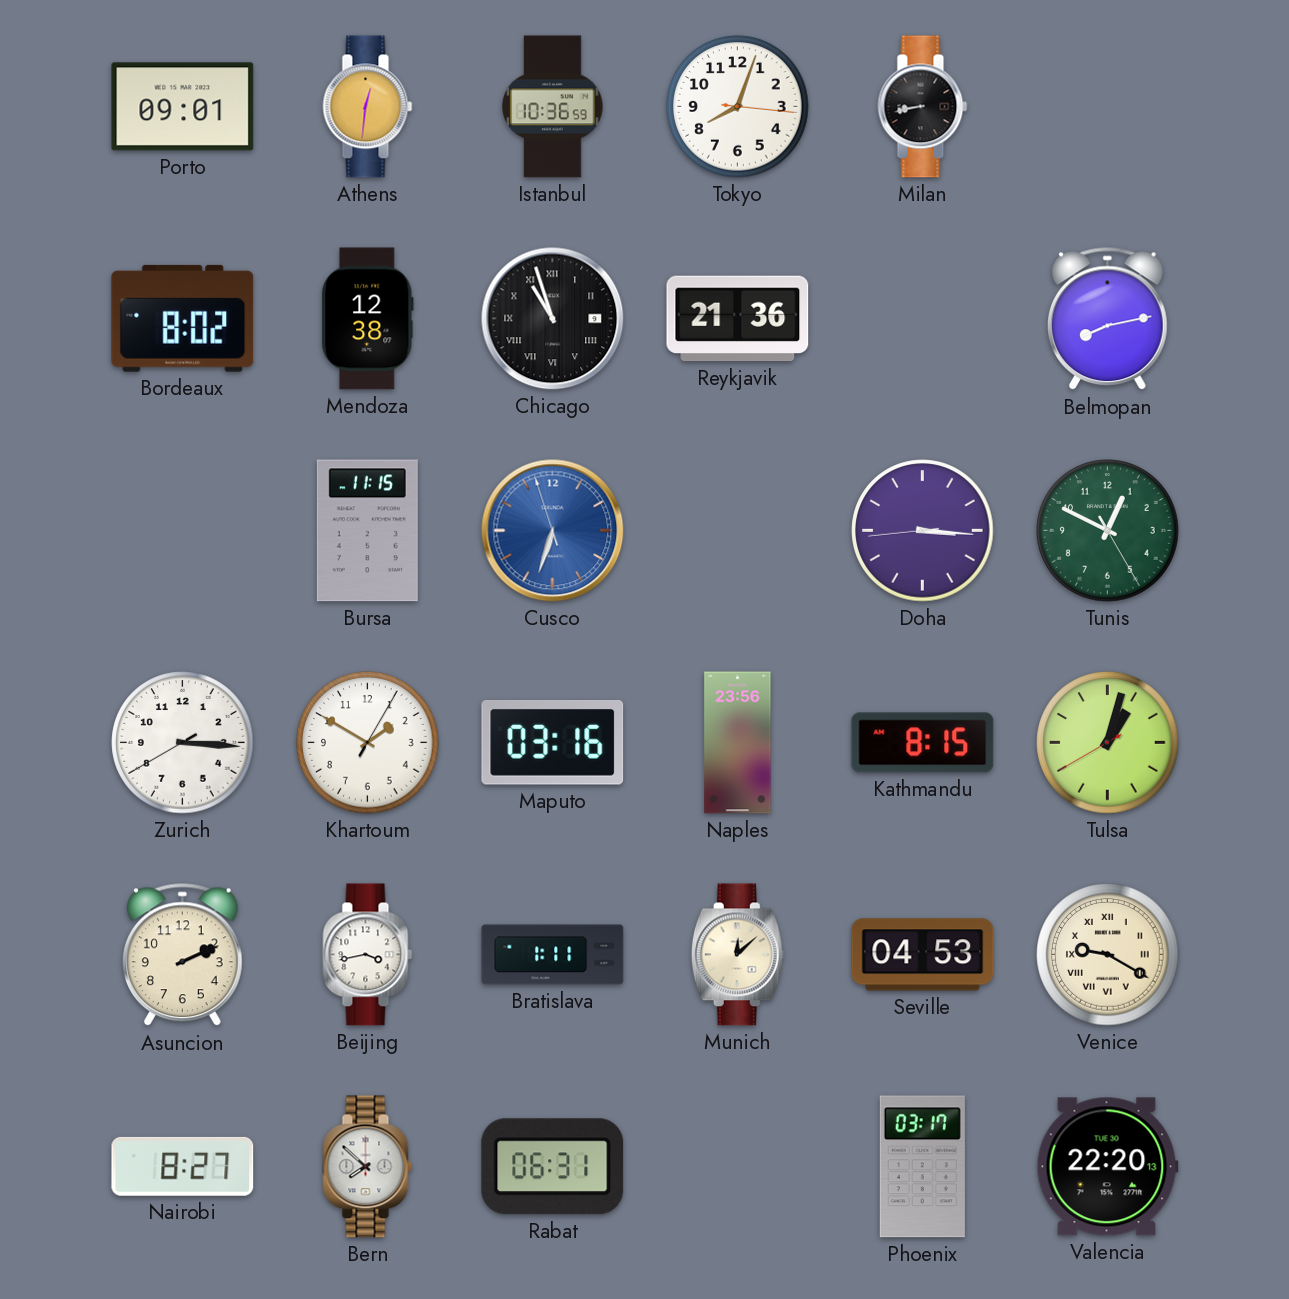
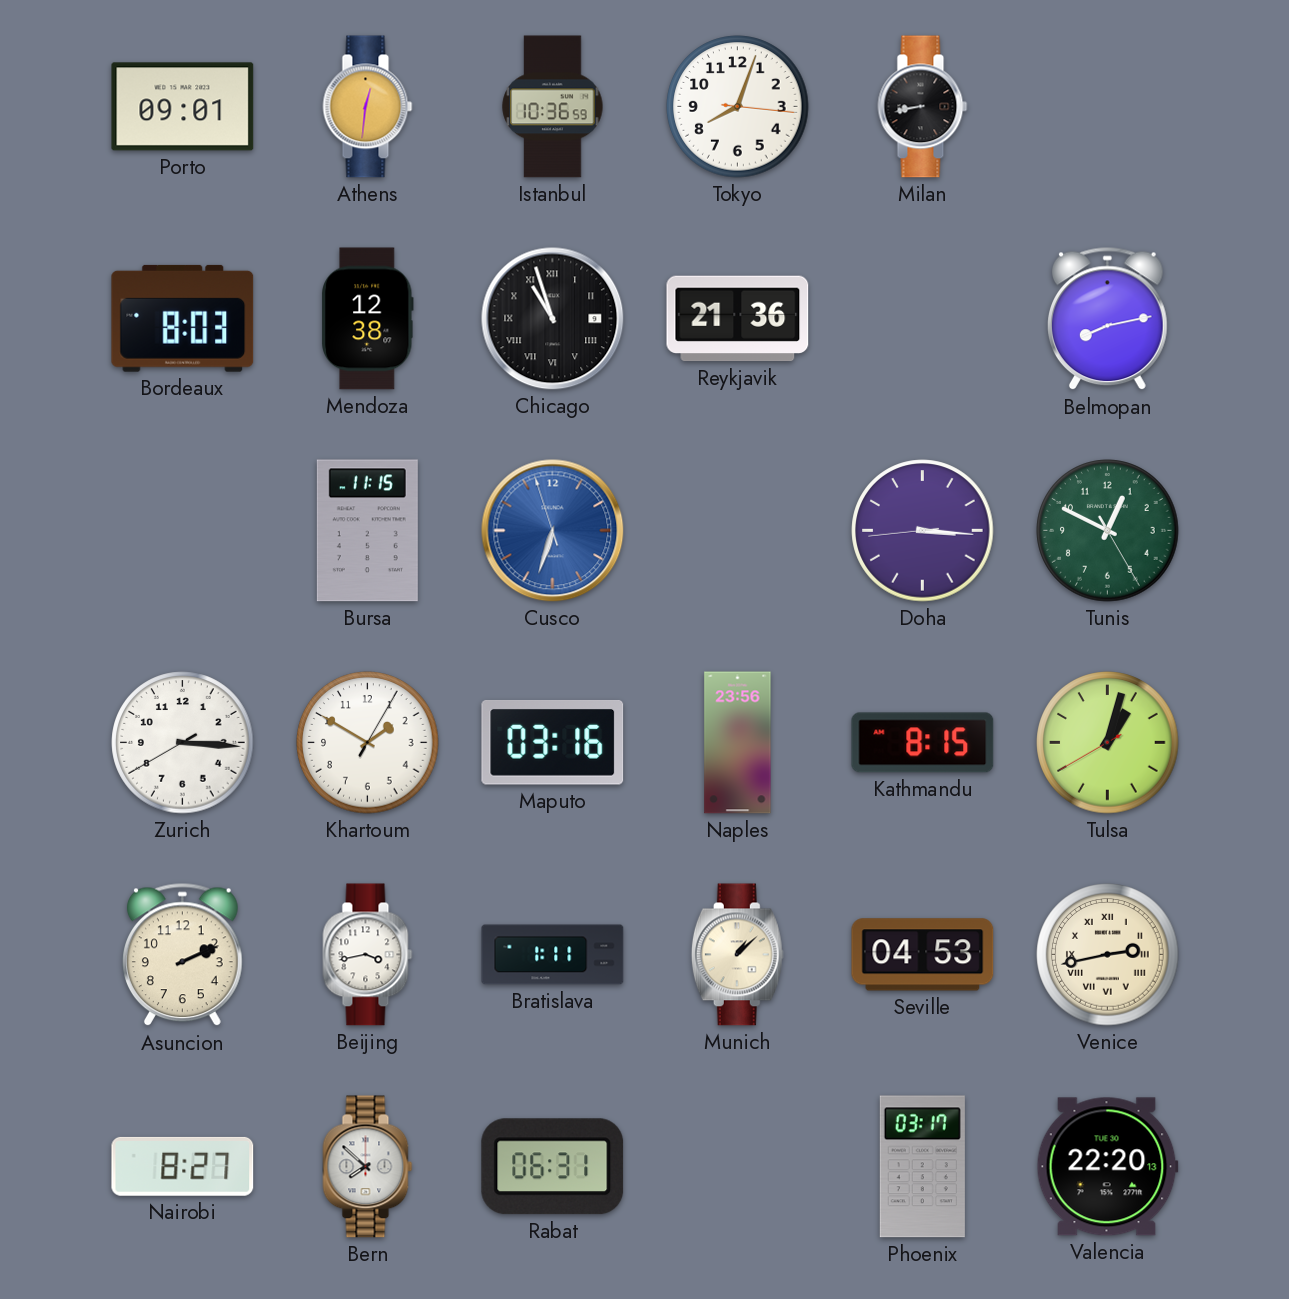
Bordeaux: 8:02 -> 8:03 (183, 318)
Munich: 12:08 -> 1:08 (737, 955)
Venice: 9:20 -> 2:43 (1108, 955)
